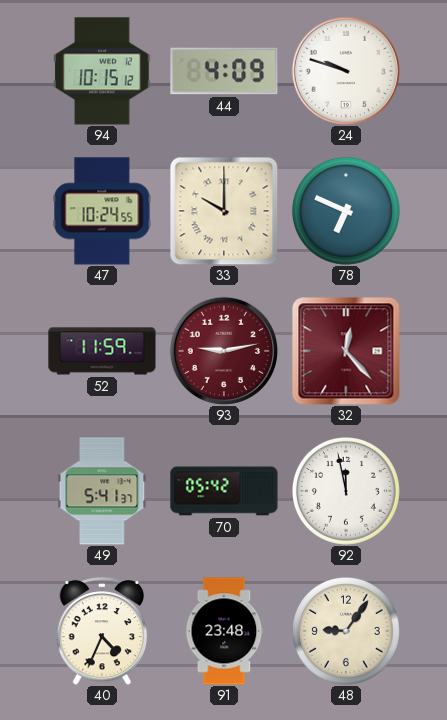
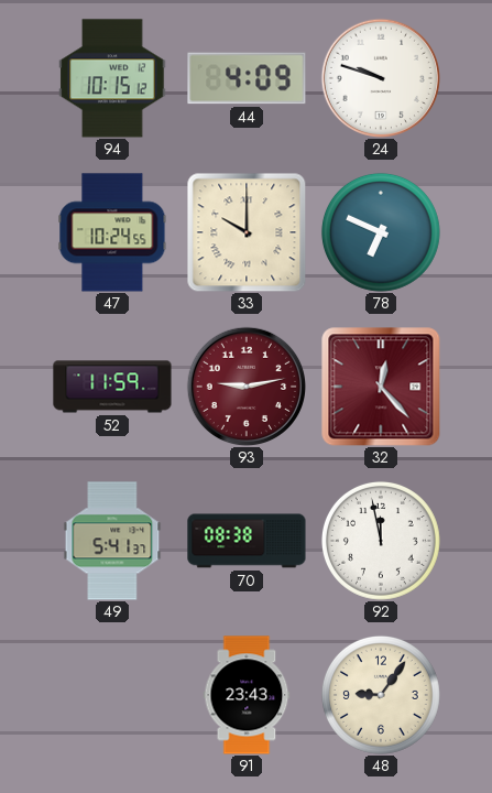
70: 05:42 -> 08:38 (247, 541)
40: 4:34 -> none (102, 631)
91: 23:48 -> 23:43 (247, 695)
